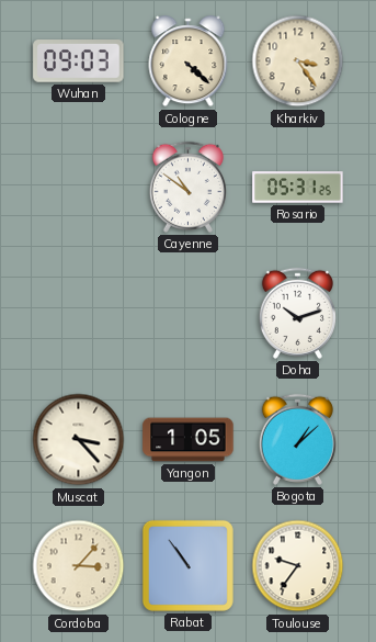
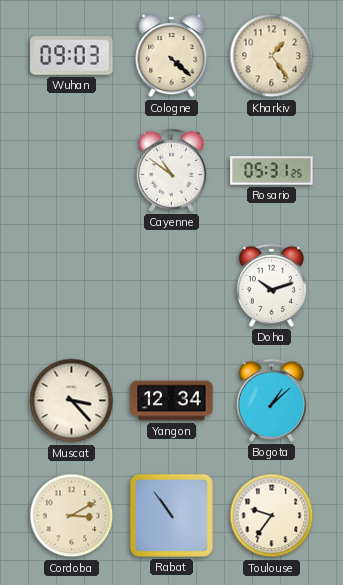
Kharkiv: 3:24 -> 1:24 (272, 56)
Yangon: 1:05 -> 12:34 (172, 401)
Cordoba: 3:07 -> 3:10 (72, 516)
